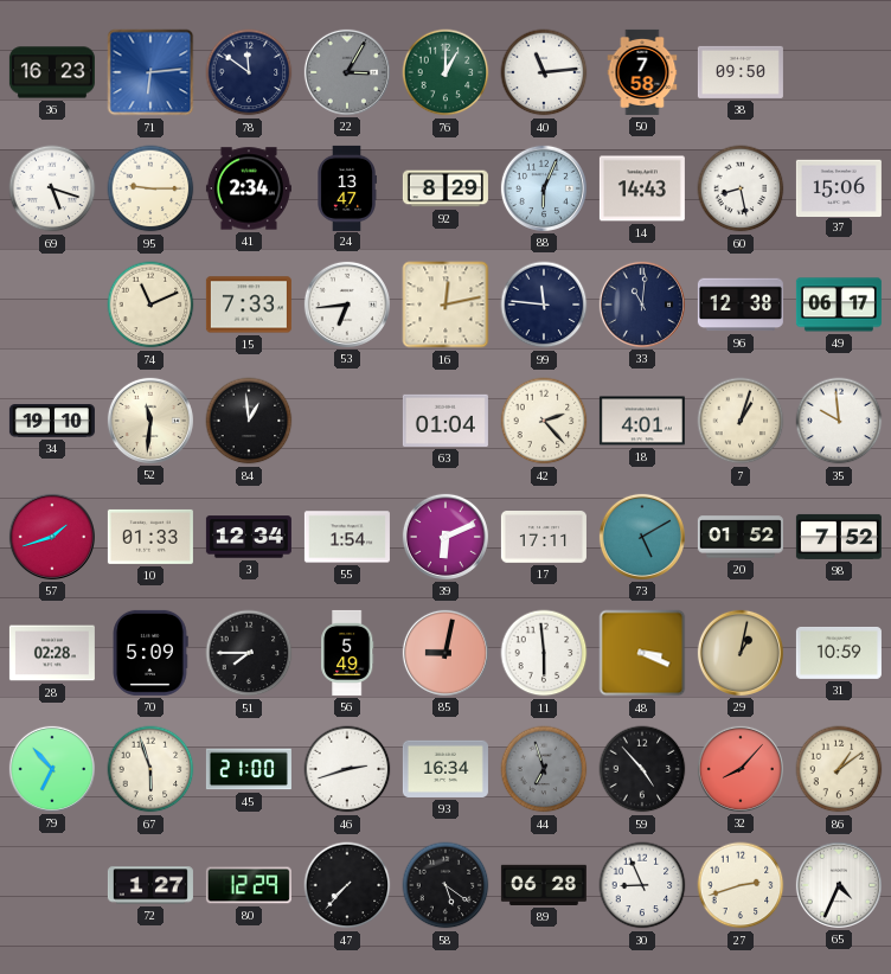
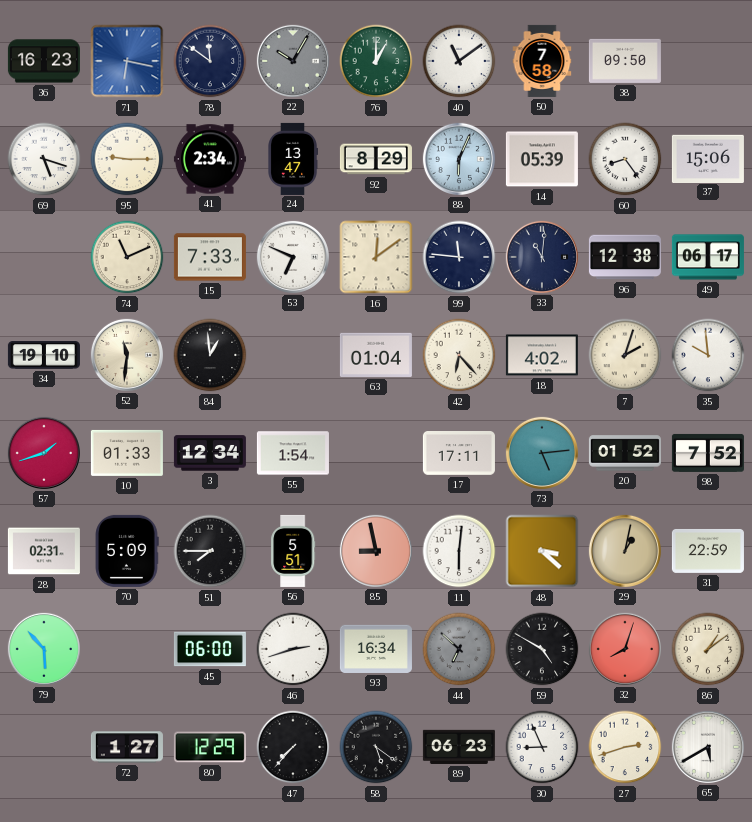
71: 6:14 -> 6:17 (127, 61)
22: 3:05 -> 10:05 (293, 61)
40: 11:14 -> 11:09 (459, 61)
14: 14:43 -> 05:39 (542, 159)
60: 8:28 -> 8:24 (625, 159)
53: 6:44 -> 6:49 (293, 257)
16: 12:13 -> 12:09 (376, 257)
42: 2:23 -> 6:23 (459, 355)
18: 4:01 -> 4:02 (542, 355)
7: 1:03 -> 2:03 (625, 355)
39: 6:11 -> none (445, 537)
73: 5:10 -> 5:14 (542, 453)
28: 02:28 -> 02:31 (44, 551)
56: 5:49 -> 5:51 (293, 551)
85: 9:02 -> 8:58 (376, 551)
11: 5:59 -> 6:01 (459, 551)
48: 3:19 -> 3:22 (542, 551)
31: 10:59 -> 22:59 (708, 551)
79: 6:53 -> 5:53 (44, 649)
67: 5:57 -> none (150, 769)
45: 21:00 -> 06:00 (210, 649)
44: 6:57 -> 6:52 (459, 649)
59: 4:53 -> 4:50 (542, 649)
32: 8:07 -> 8:03 (625, 649)
89: 06:28 -> 06:23 (459, 747)
65: 4:34 -> 5:40 (708, 747)
